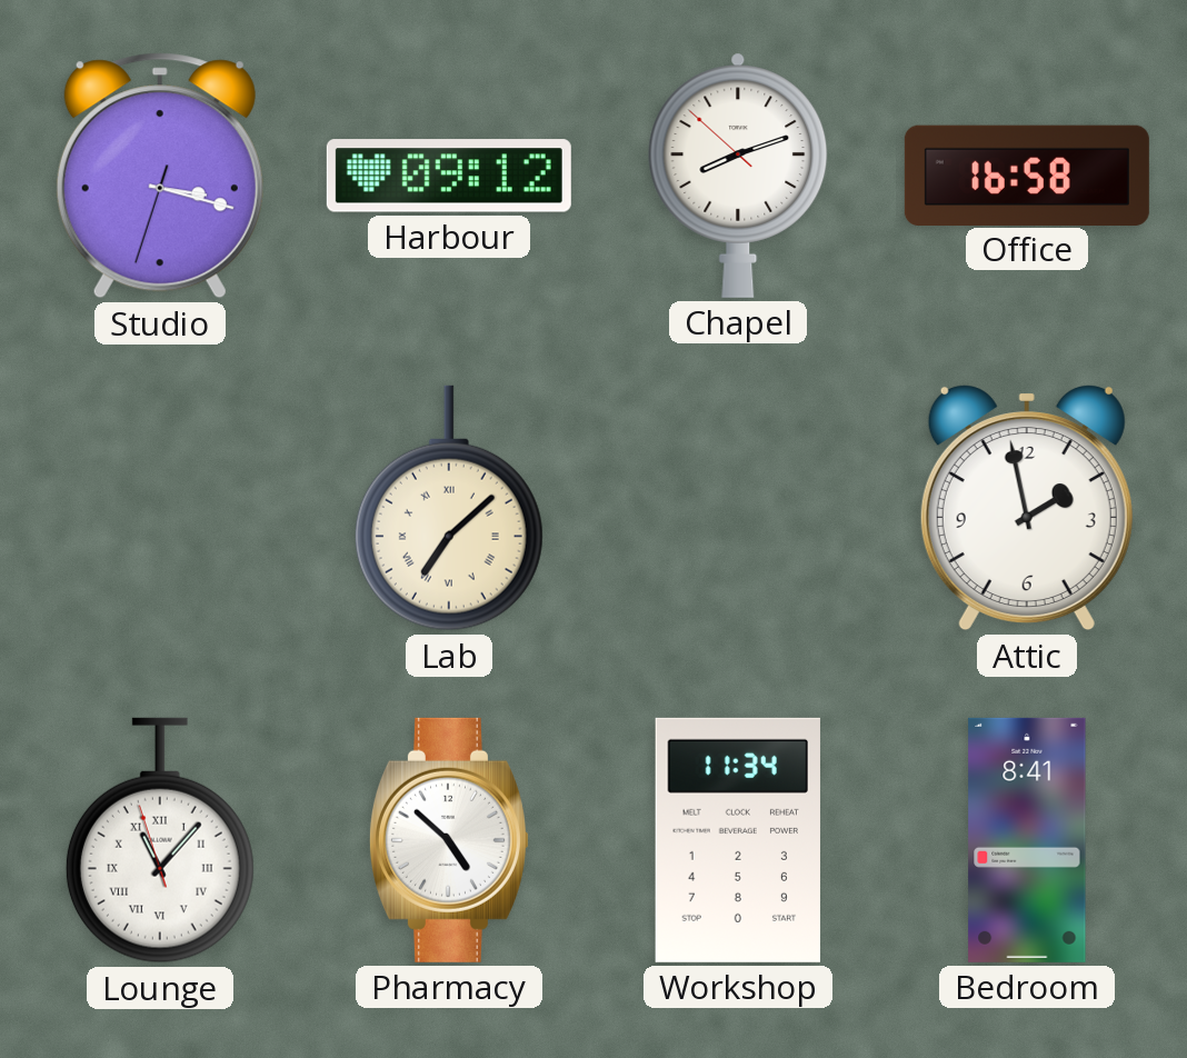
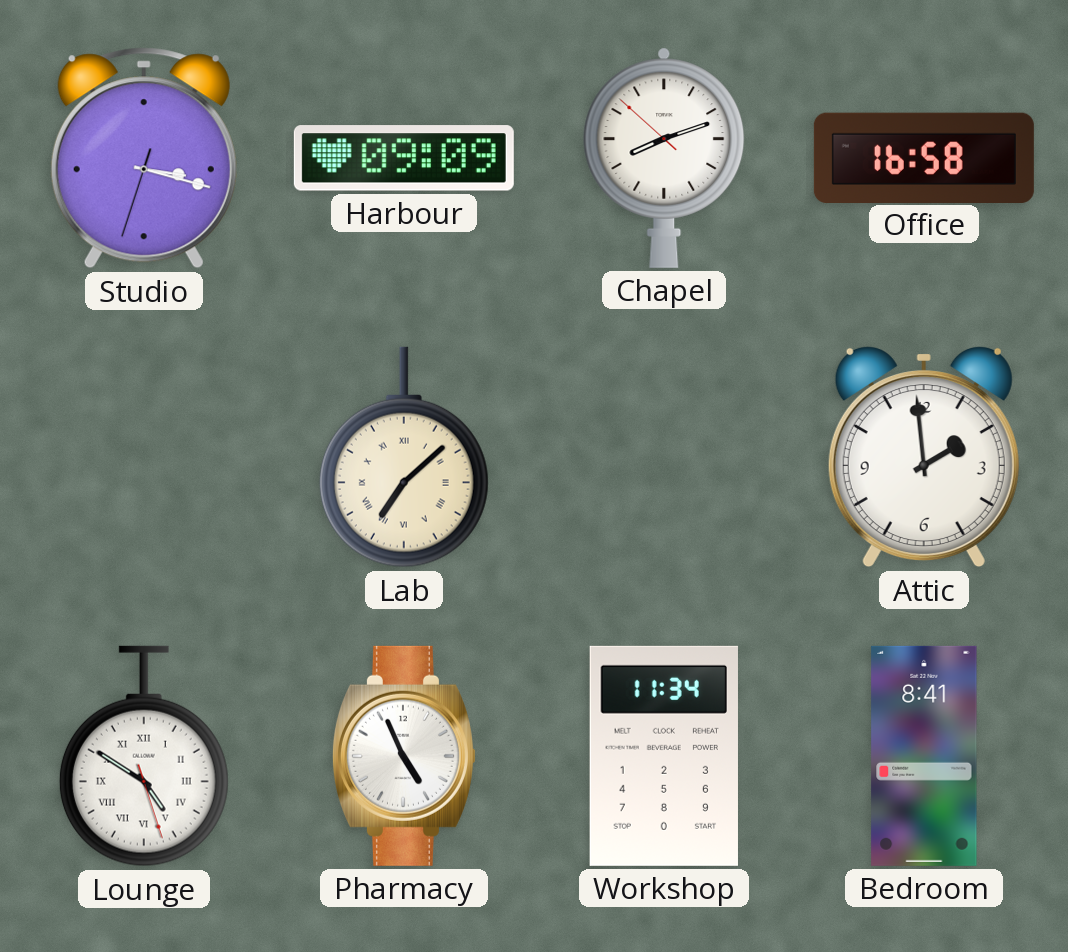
Harbour: 09:12 -> 09:09 (404, 158)
Attic: 1:58 -> 1:59 (924, 457)
Lounge: 11:06 -> 4:50 (144, 756)
Pharmacy: 4:52 -> 4:56 (404, 756)
